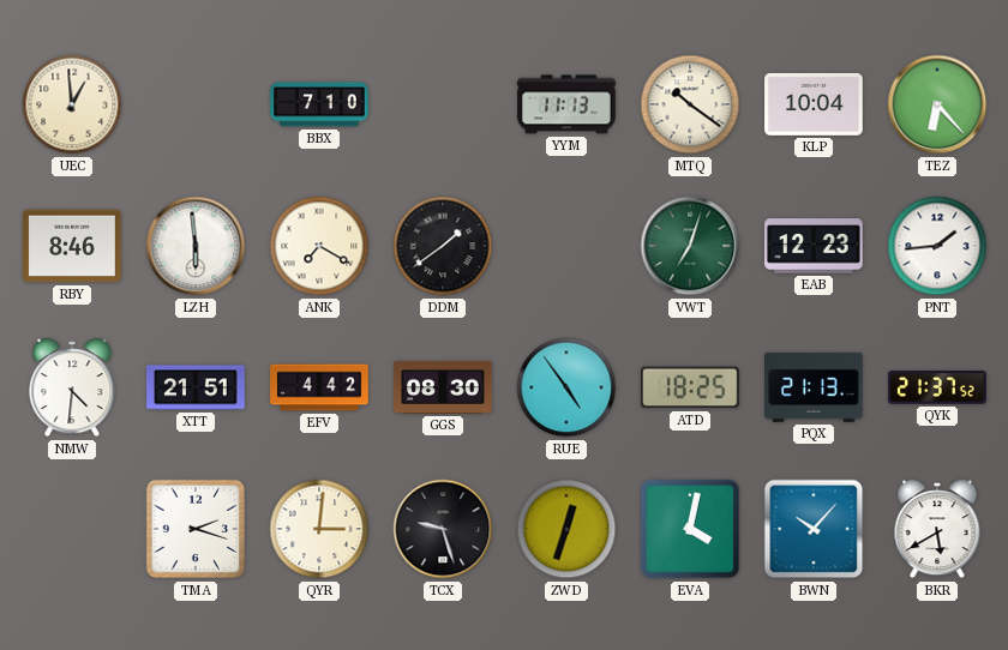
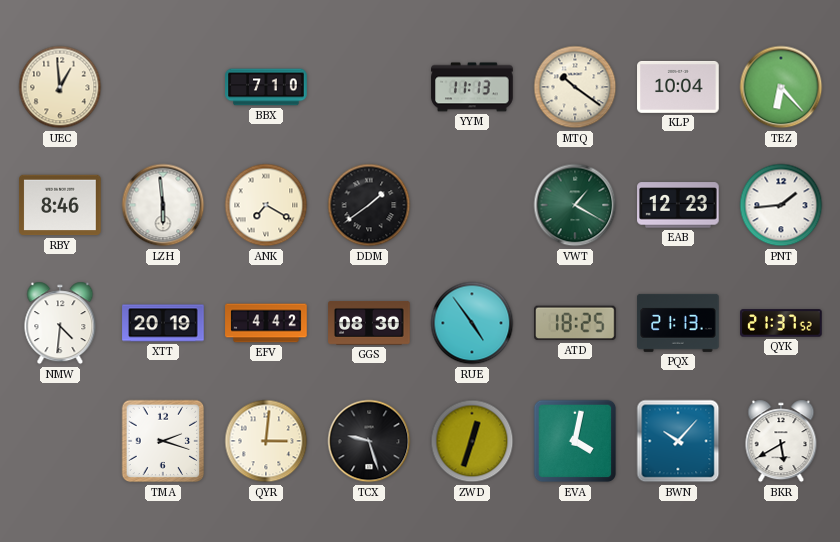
VWT: 7:03 -> 1:20 (575, 205)
XTT: 21:51 -> 20:19 (163, 323)
